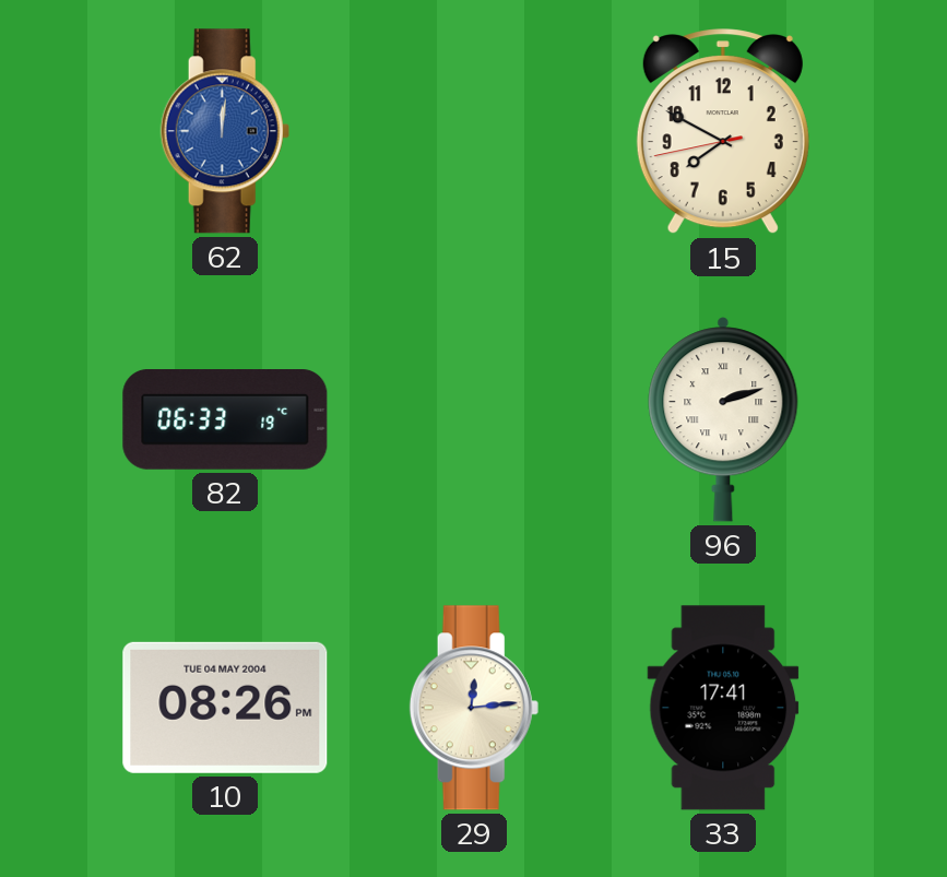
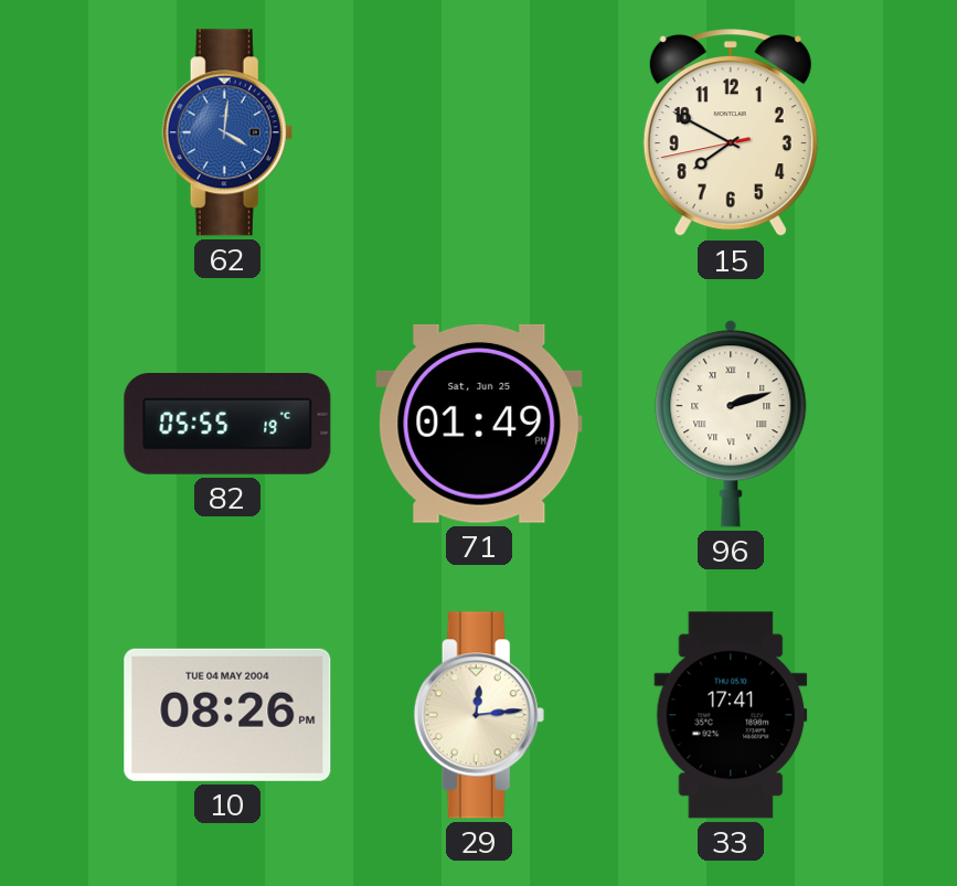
62: 12:01 -> 4:01 (227, 132)
82: 06:33 -> 05:55 (227, 425)
71: none -> 01:49 (479, 424)
